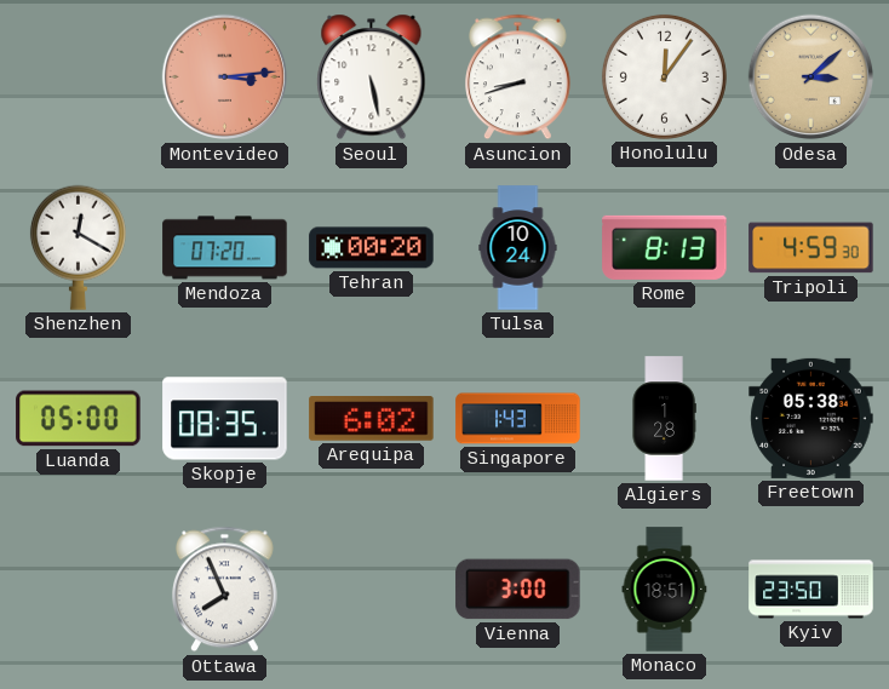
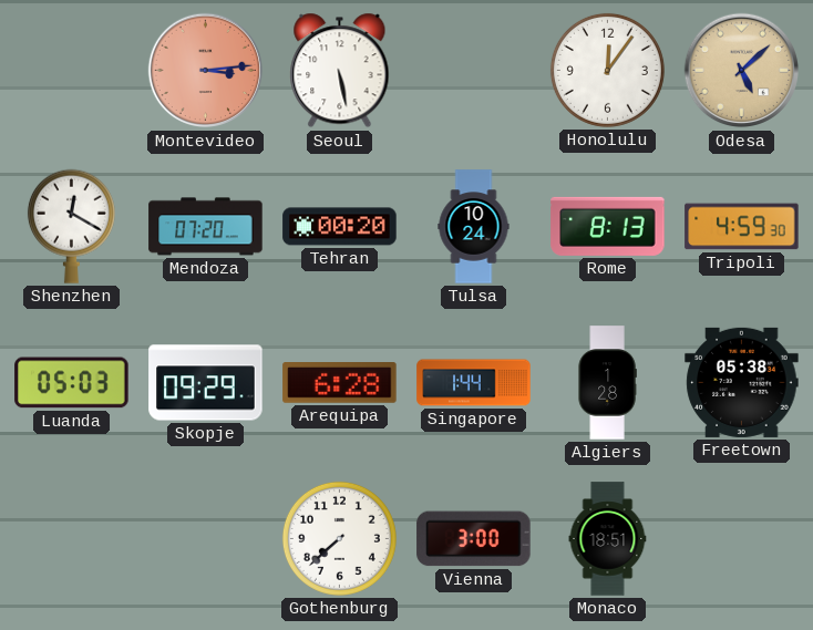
Asuncion: 8:42 -> none (518, 77)
Odesa: 3:08 -> 5:08 (742, 71)
Luanda: 05:00 -> 05:03 (72, 383)
Skopje: 08:35 -> 09:29 (206, 383)
Arequipa: 6:02 -> 6:28 (340, 383)
Singapore: 1:43 -> 1:44 (474, 383)
Ottawa: 7:56 -> none (225, 590)
Gothenburg: none -> 7:38 (339, 538)
Kyiv: 23:50 -> none (811, 590)
